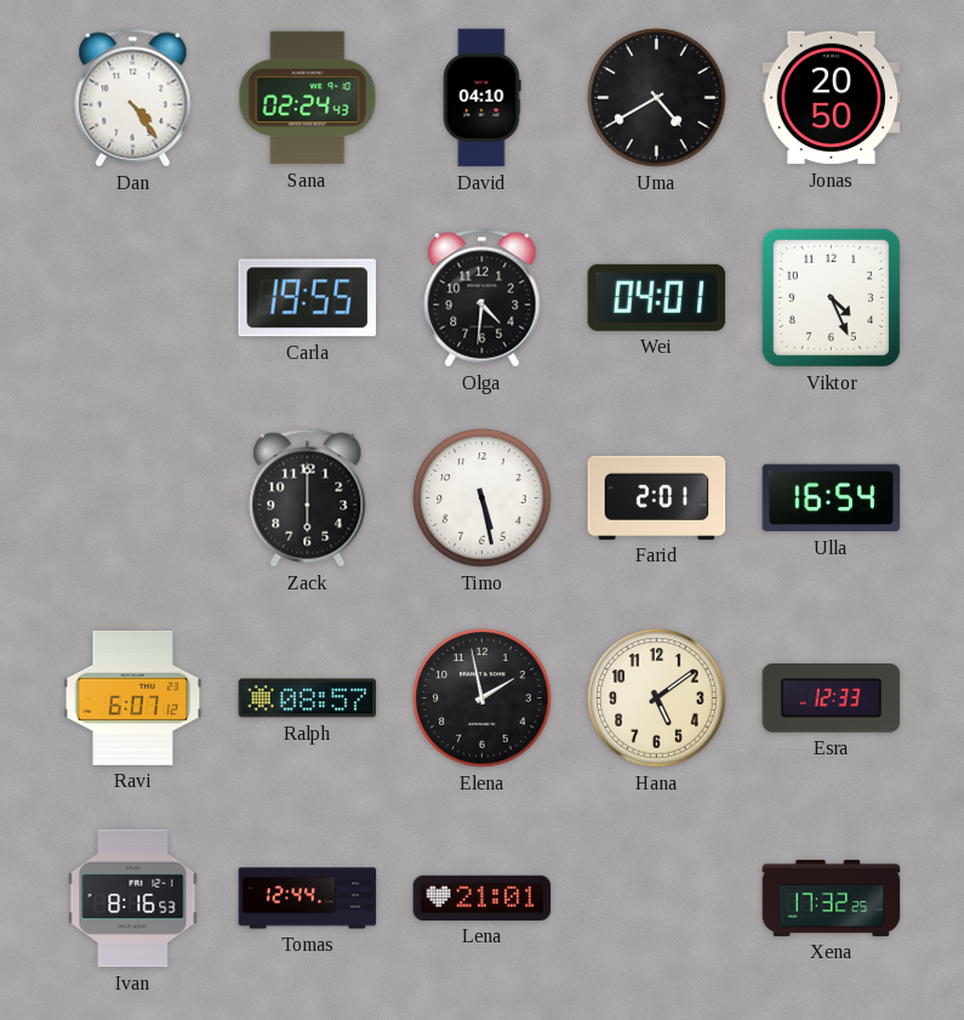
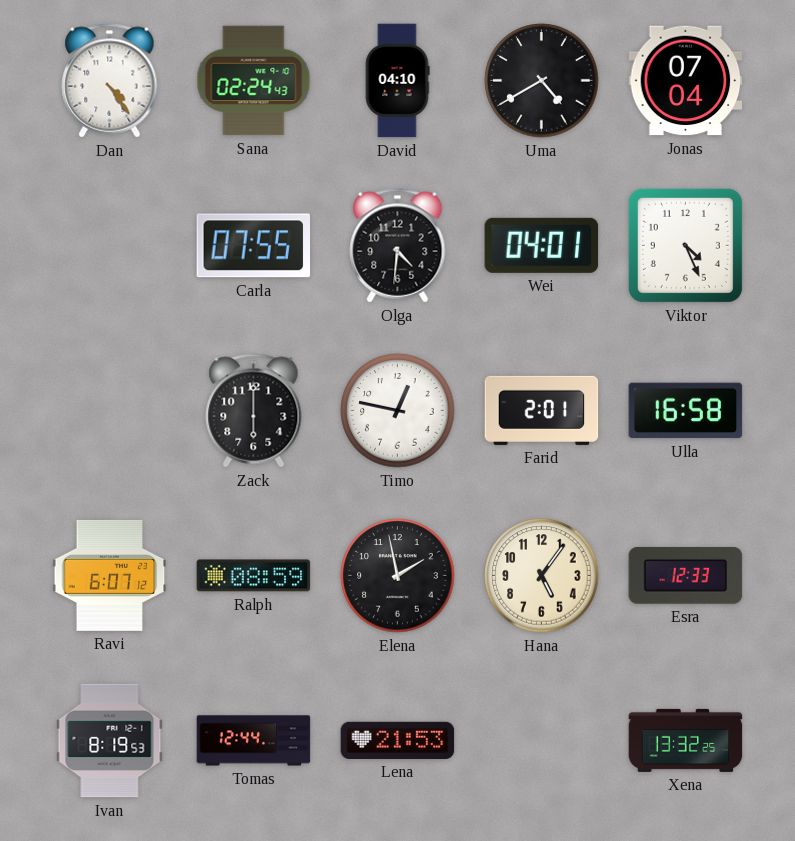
Jonas: 20:50 -> 07:04 (686, 81)
Carla: 19:55 -> 07:55 (254, 246)
Timo: 5:28 -> 12:47 (398, 411)
Ulla: 16:54 -> 16:58 (686, 411)
Ralph: 08:57 -> 08:59 (254, 576)
Hana: 5:09 -> 5:06 (542, 576)
Ivan: 8:16 -> 8:19 (110, 741)
Lena: 21:01 -> 21:53 (398, 740)
Xena: 17:32 -> 13:32 (686, 740)
